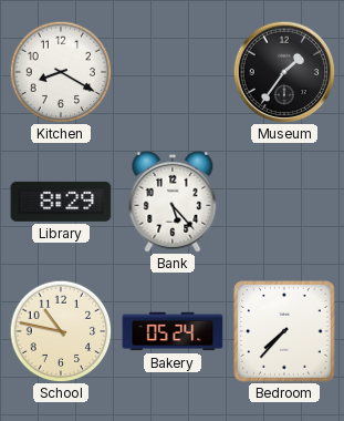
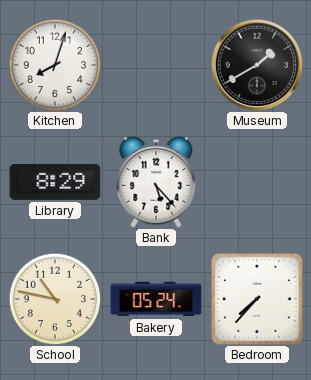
Kitchen: 8:20 -> 8:03 (55, 65)
Museum: 1:36 -> 1:40 (257, 65)
